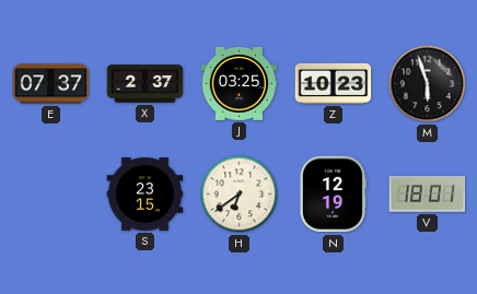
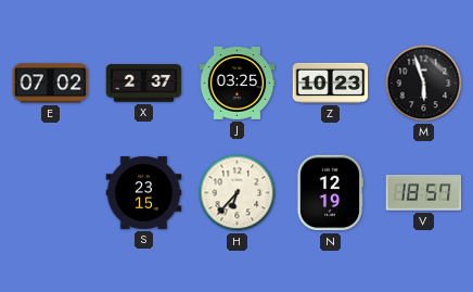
E: 07:37 -> 07:02 (51, 84)
H: 6:39 -> 6:37 (238, 193)
V: 18:01 -> 18:57 (424, 192)
